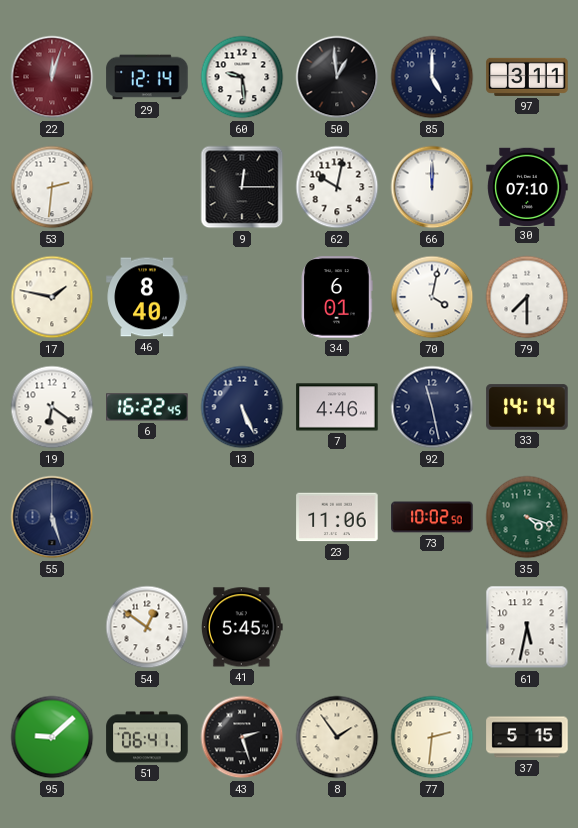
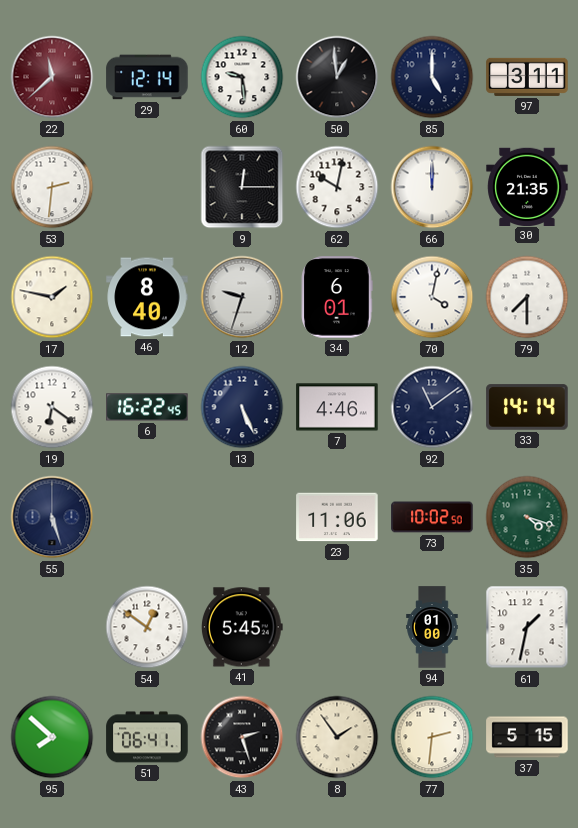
22: 12:03 -> 11:38 (52, 77)
30: 07:10 -> 21:35 (527, 186)
12: none -> 9:33 (242, 297)
92: 11:28 -> 11:09 (432, 407)
94: none -> 01:00 (432, 627)
61: 5:32 -> 1:32 (527, 627)
95: 9:08 -> 7:52 (52, 737)
